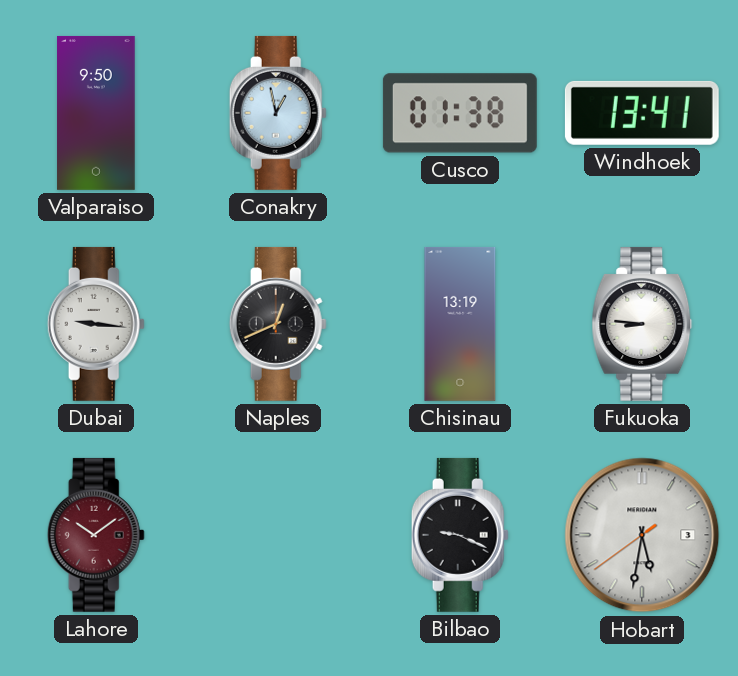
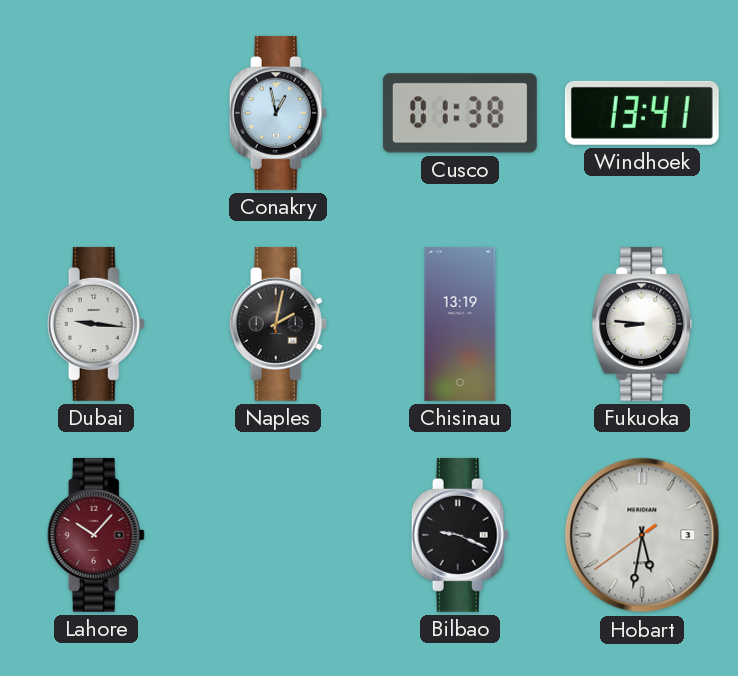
Valparaiso: 9:50 -> none (96, 113)
Naples: 12:41 -> 2:02 (278, 324)
Lahore: 10:09 -> 10:07 (96, 535)
